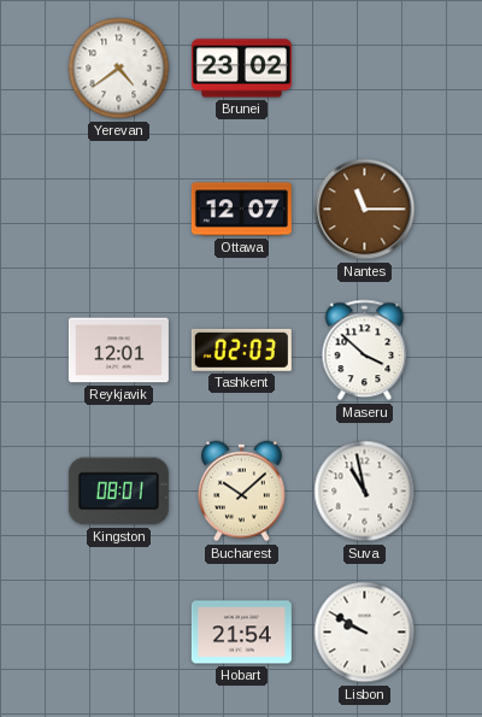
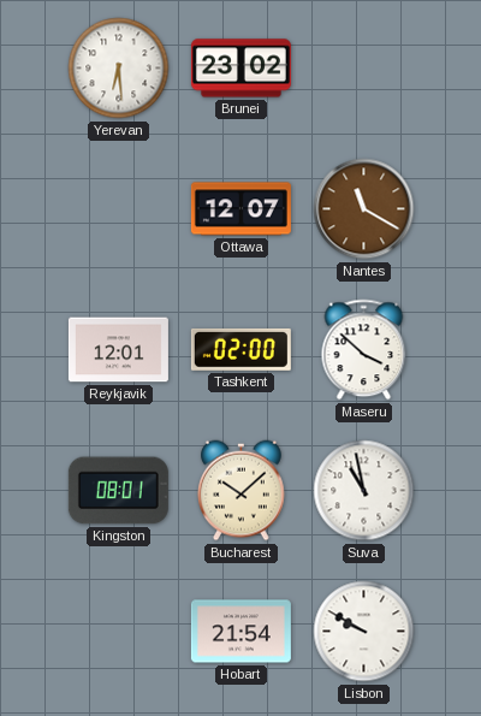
Yerevan: 4:39 -> 6:29 (119, 69)
Nantes: 11:15 -> 11:20 (364, 209)
Tashkent: 02:03 -> 02:00 (240, 349)
